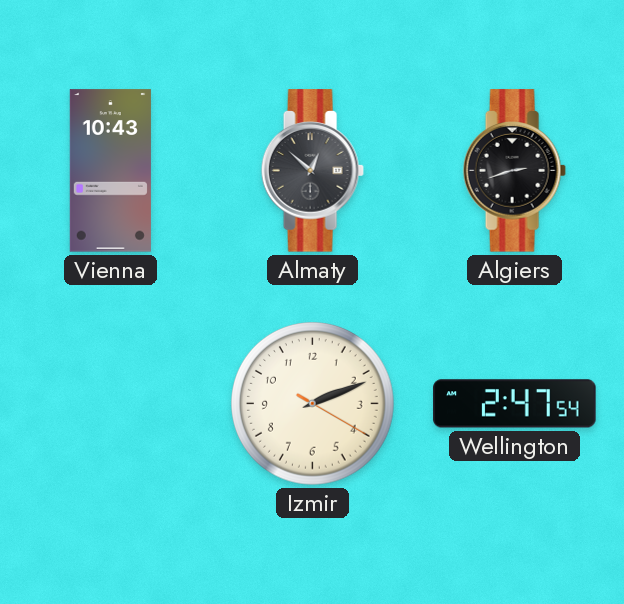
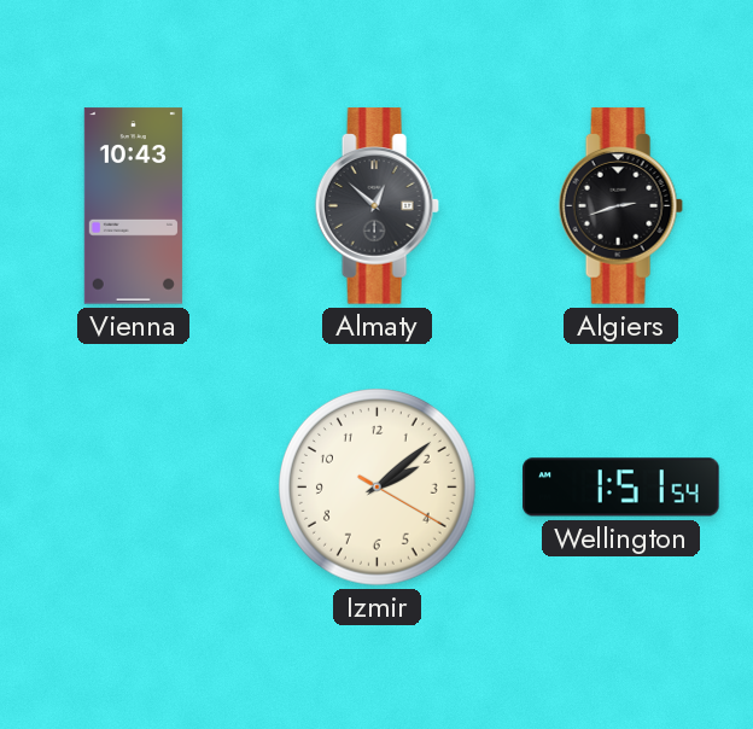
Izmir: 2:11 -> 2:08 (378, 488)
Wellington: 2:47 -> 1:51 (621, 488)
